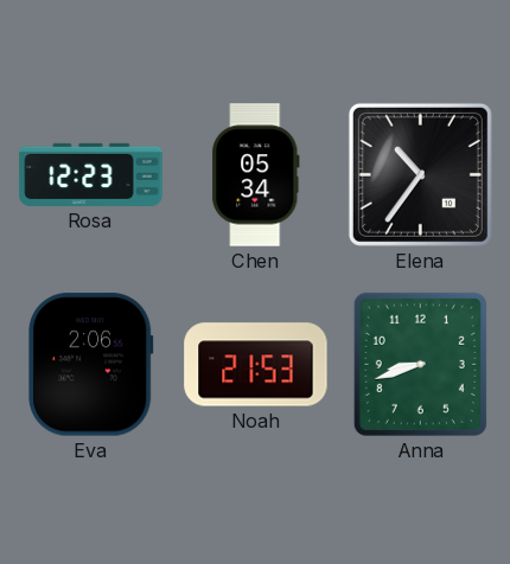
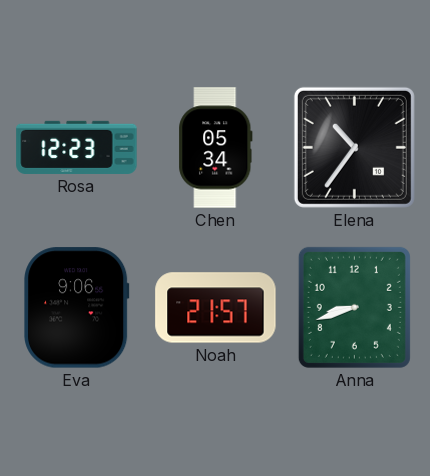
Eva: 2:06 -> 9:06 (77, 308)
Noah: 21:53 -> 21:57 (216, 308)
